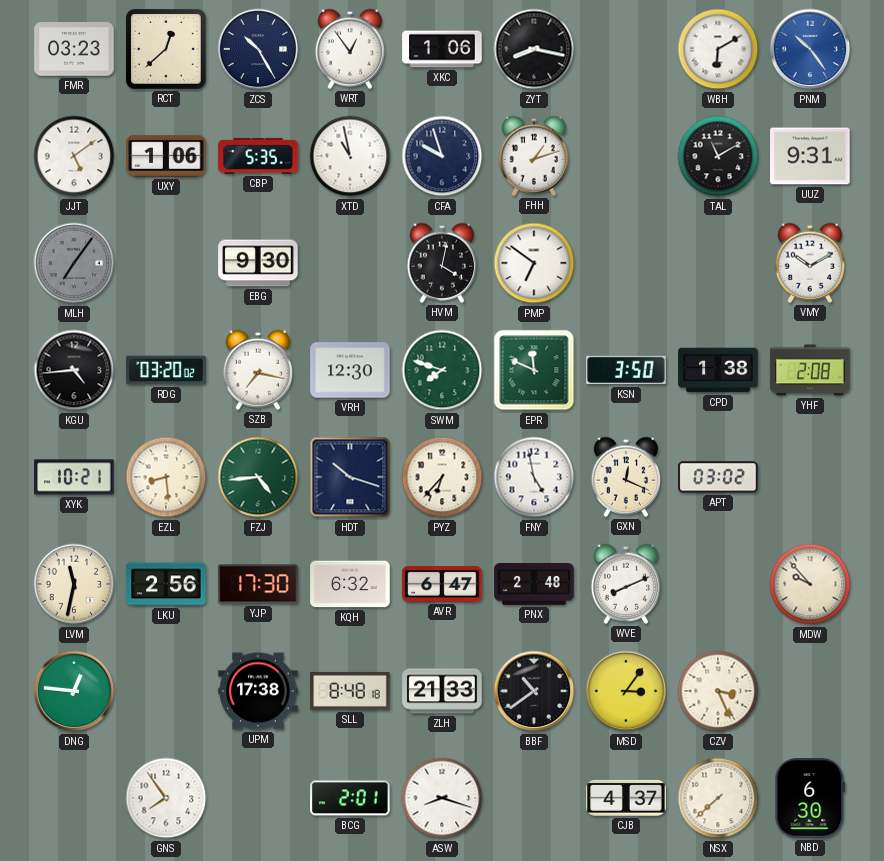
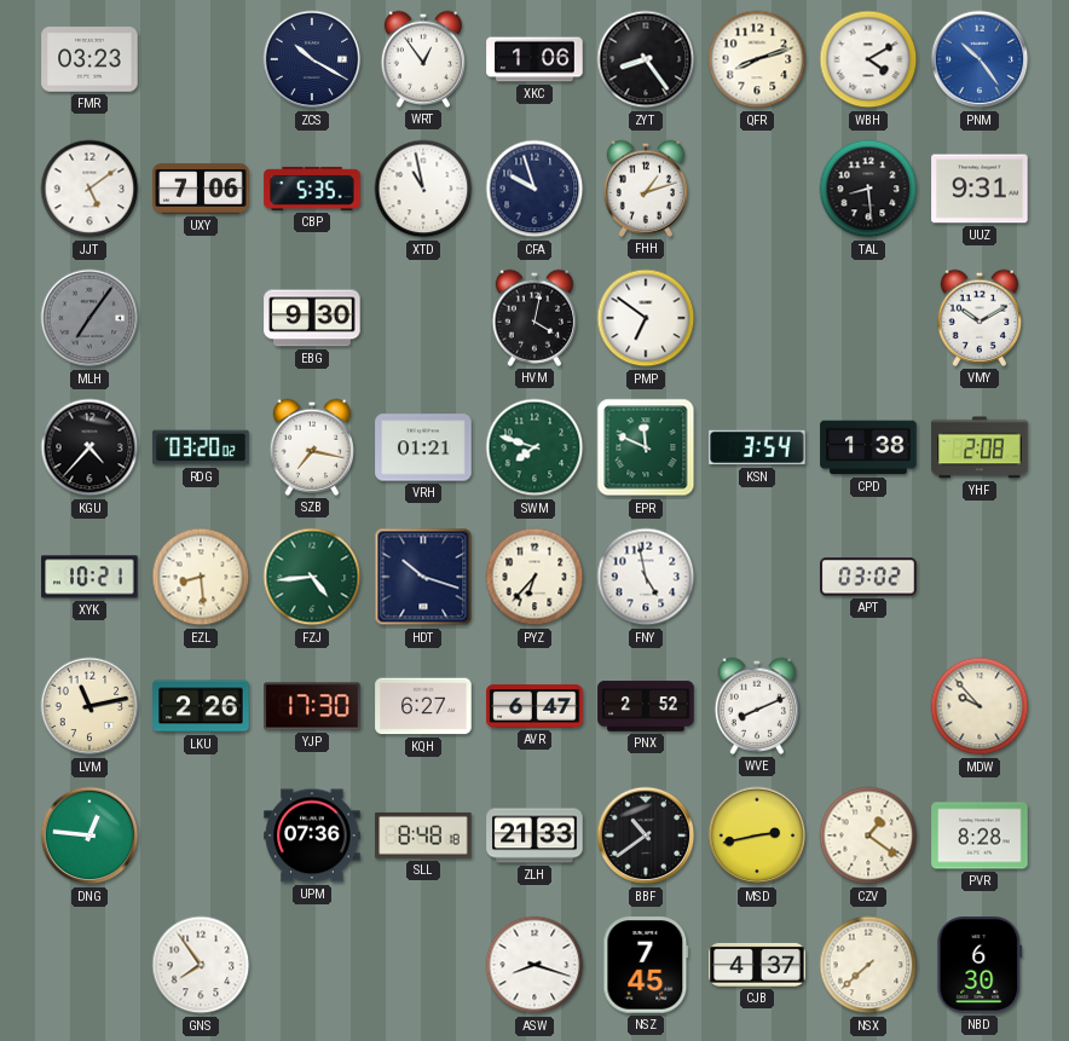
RCT: 12:38 -> none (166, 49)
ZCS: 10:25 -> 10:20 (312, 59)
ZYT: 8:17 -> 8:24 (646, 59)
QFR: none -> 8:12 (757, 59)
WBH: 6:10 -> 4:10 (868, 59)
UXY: 1:06 -> 7:06 (201, 189)
TAL: 11:10 -> 8:29 (868, 189)
KGU: 4:44 -> 4:37 (89, 447)
VRH: 12:30 -> 01:21 (423, 447)
KSN: 3:50 -> 3:54 (757, 447)
GXN: 12:19 -> none (625, 477)
LVM: 11:32 -> 11:13 (89, 706)
LKU: 2:56 -> 2:26 (201, 706)
KQH: 6:32 -> 6:27 (423, 706)
PNX: 2:48 -> 2:52 (646, 706)
UPM: 17:38 -> 07:36 (312, 835)
MSD: 3:06 -> 2:43 (757, 835)
CZV: 3:26 -> 1:21 (868, 835)
PVR: none -> 8:28 (980, 835)
BCG: 2:01 -> none (350, 798)
NSZ: none -> 7:45 (646, 965)
